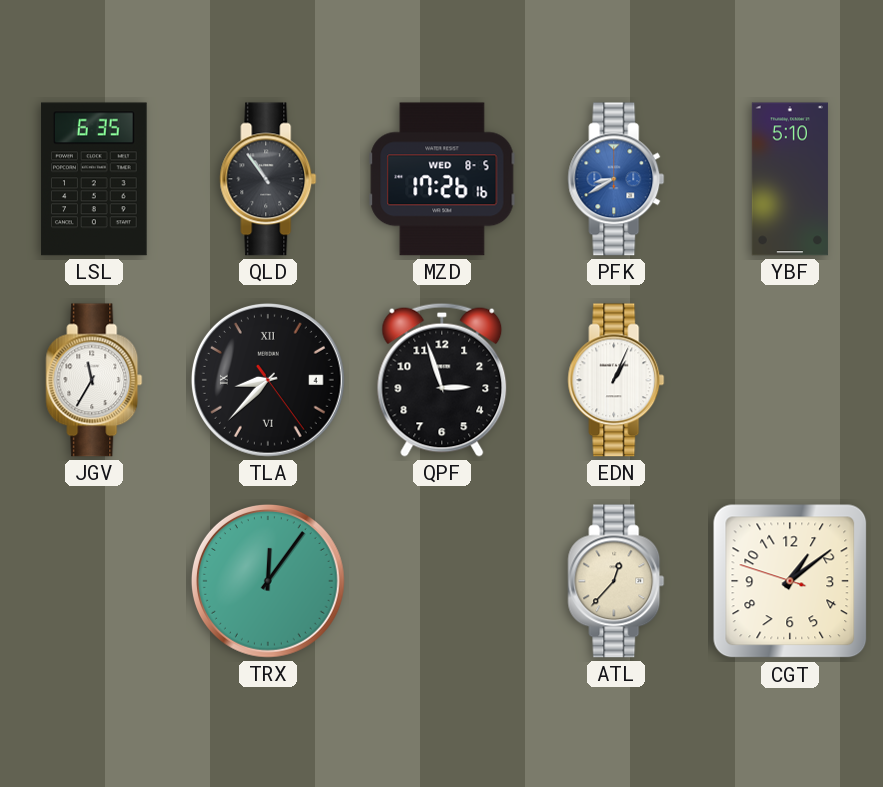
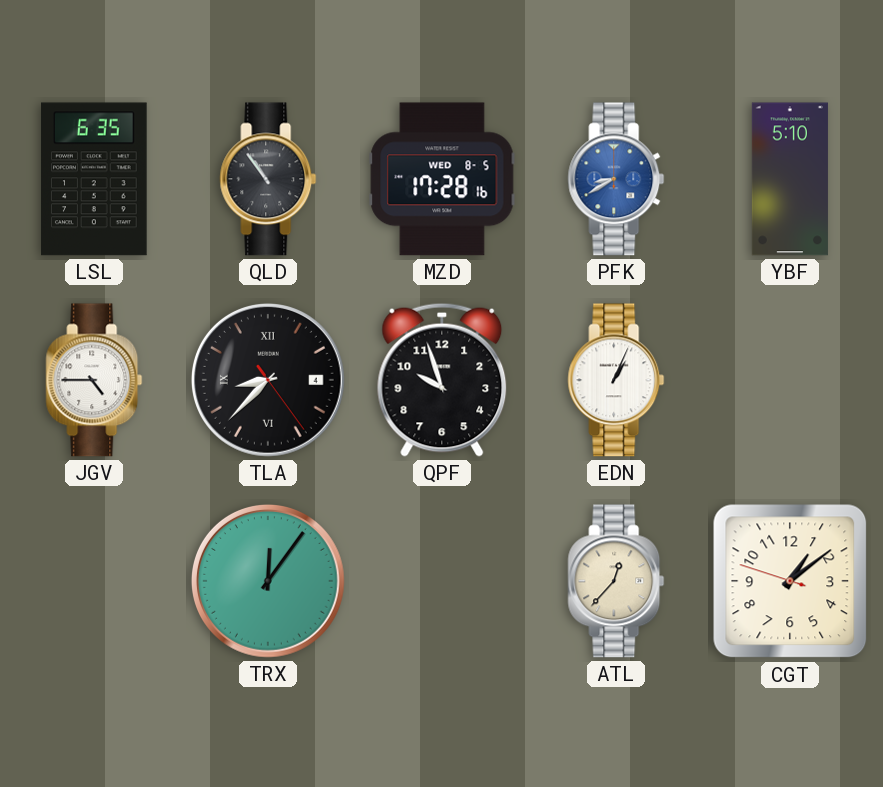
MZD: 17:26 -> 17:28 (442, 179)
JGV: 11:35 -> 4:45 (94, 380)
QPF: 2:57 -> 9:57 (442, 380)
